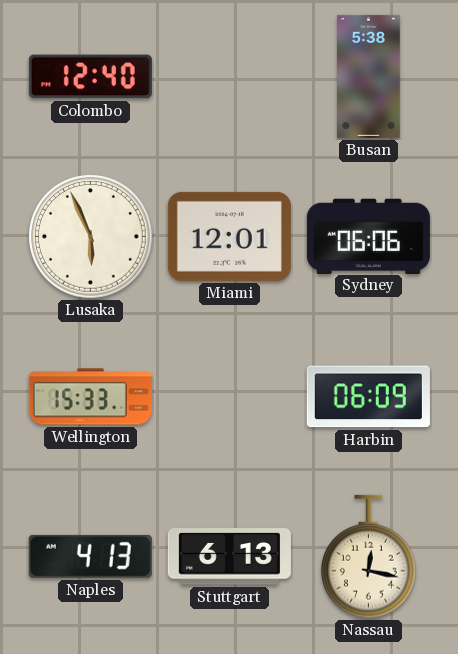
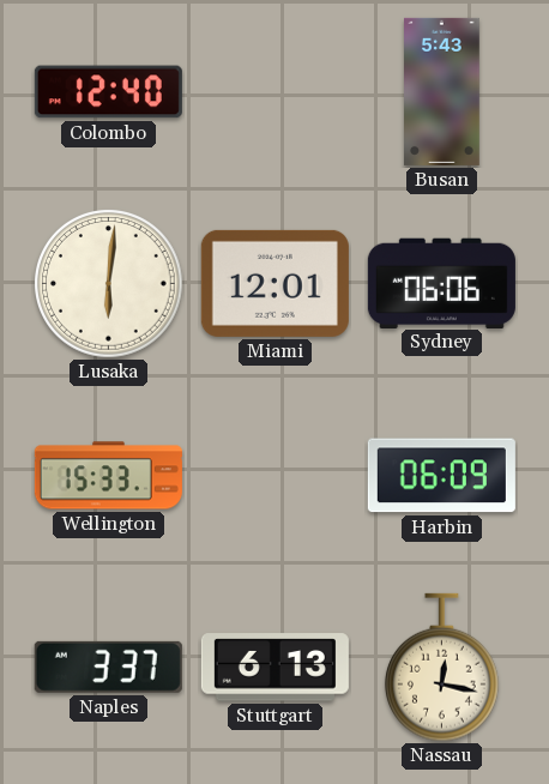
Busan: 5:38 -> 5:43 (442, 91)
Lusaka: 5:56 -> 6:01 (109, 284)
Naples: 4:13 -> 3:37 (108, 667)
